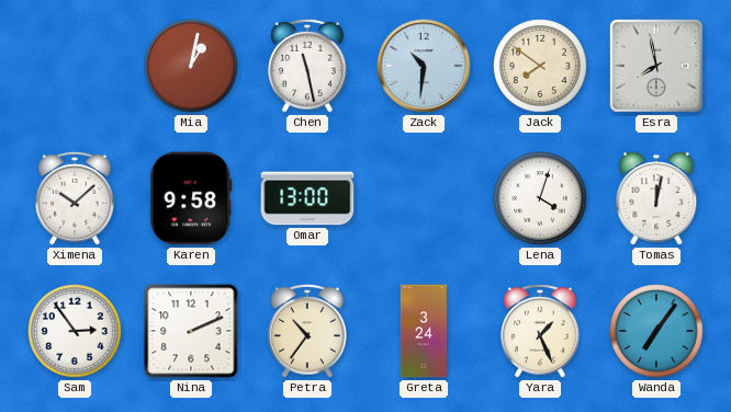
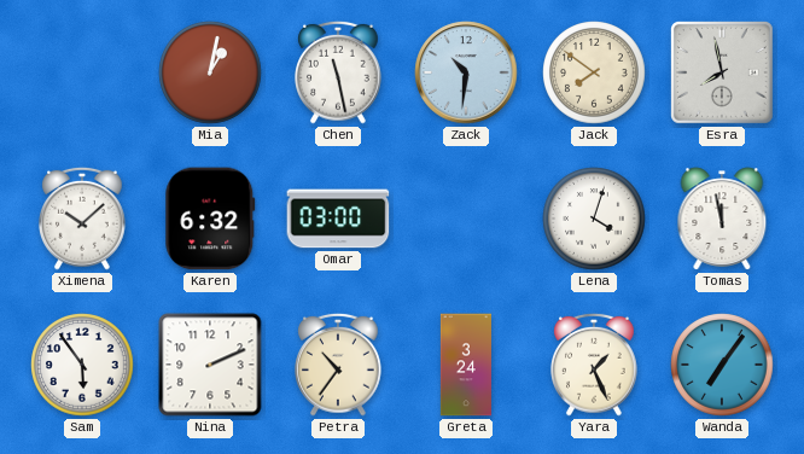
Karen: 9:58 -> 6:32 (210, 219)
Omar: 13:00 -> 03:00 (338, 219)
Tomas: 12:02 -> 11:58 (722, 219)
Sam: 2:54 -> 5:54 (82, 365)
